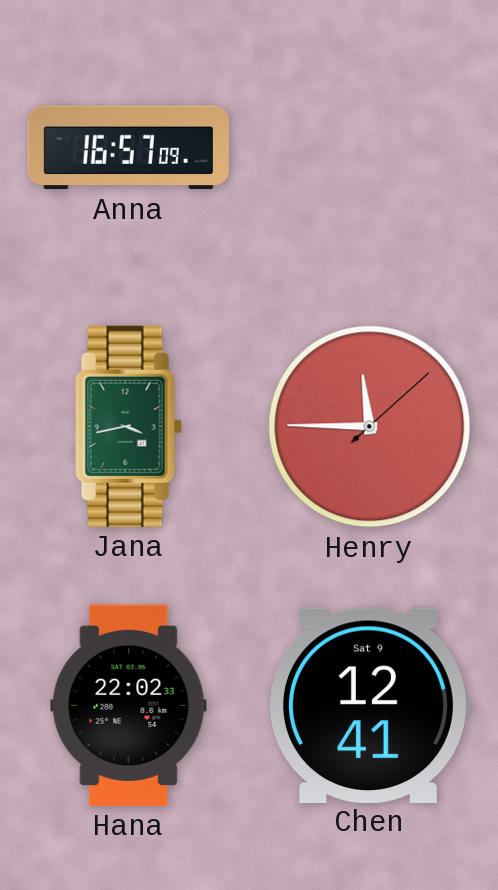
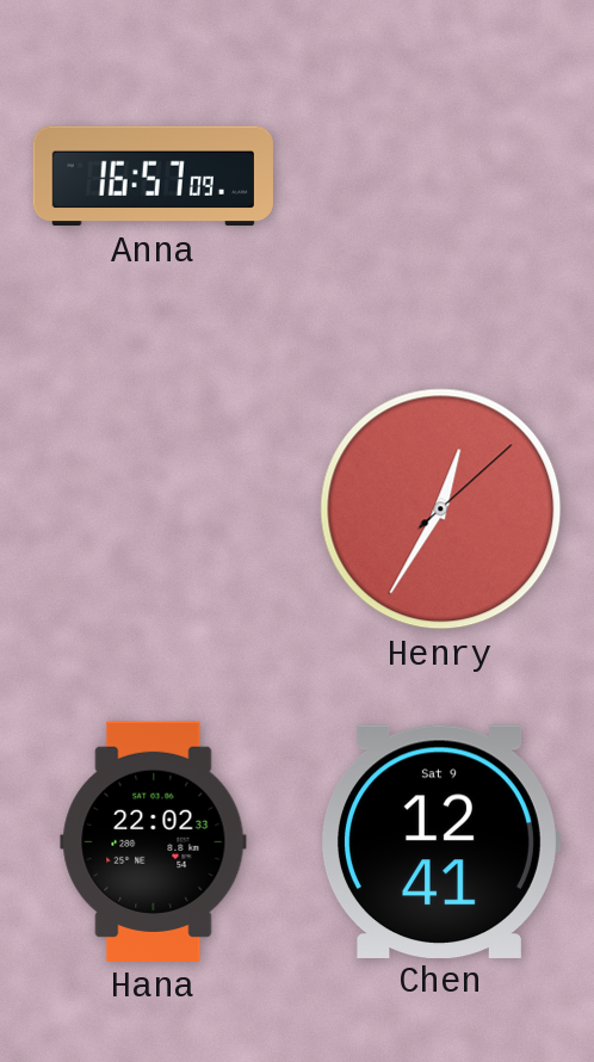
Jana: 3:43 -> none (129, 426)
Henry: 11:45 -> 12:35 (441, 510)
